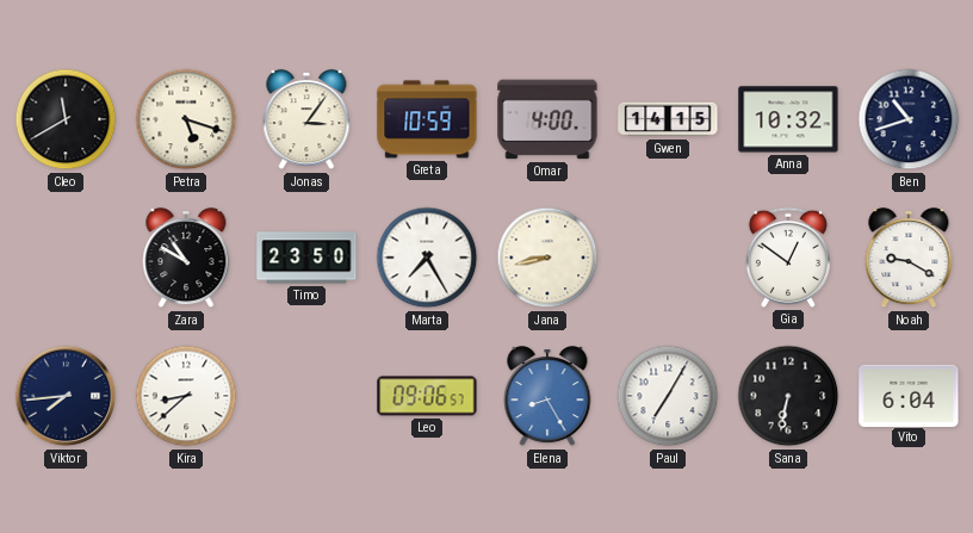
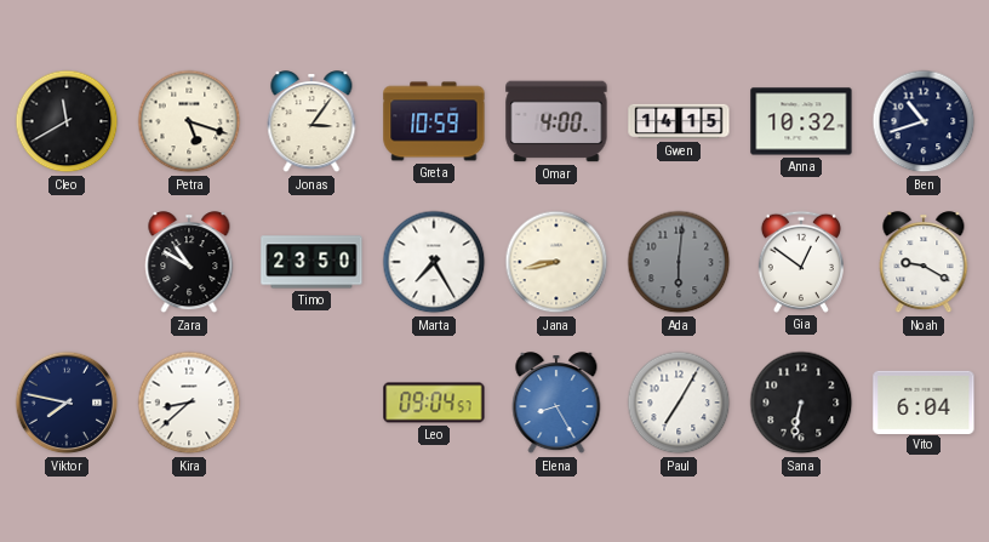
Ada: none -> 6:01 (679, 262)
Viktor: 7:44 -> 7:47 (67, 403)
Leo: 09:06 -> 09:04 (434, 403)
